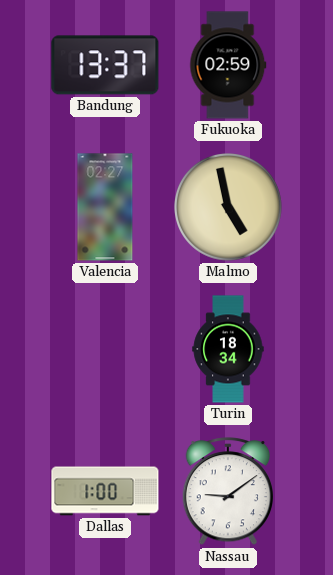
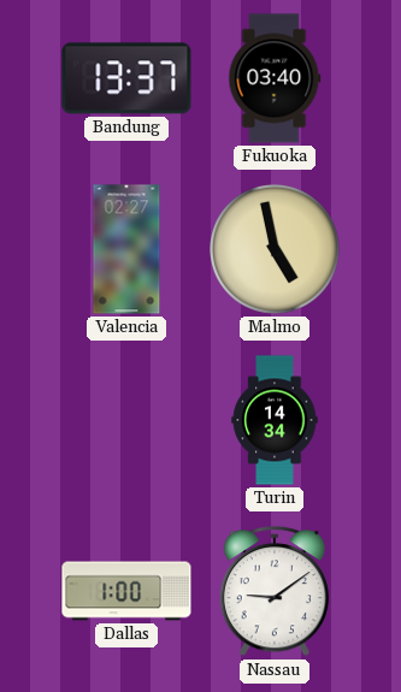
Fukuoka: 02:59 -> 03:40 (275, 78)
Turin: 18:34 -> 14:34 (275, 420)
